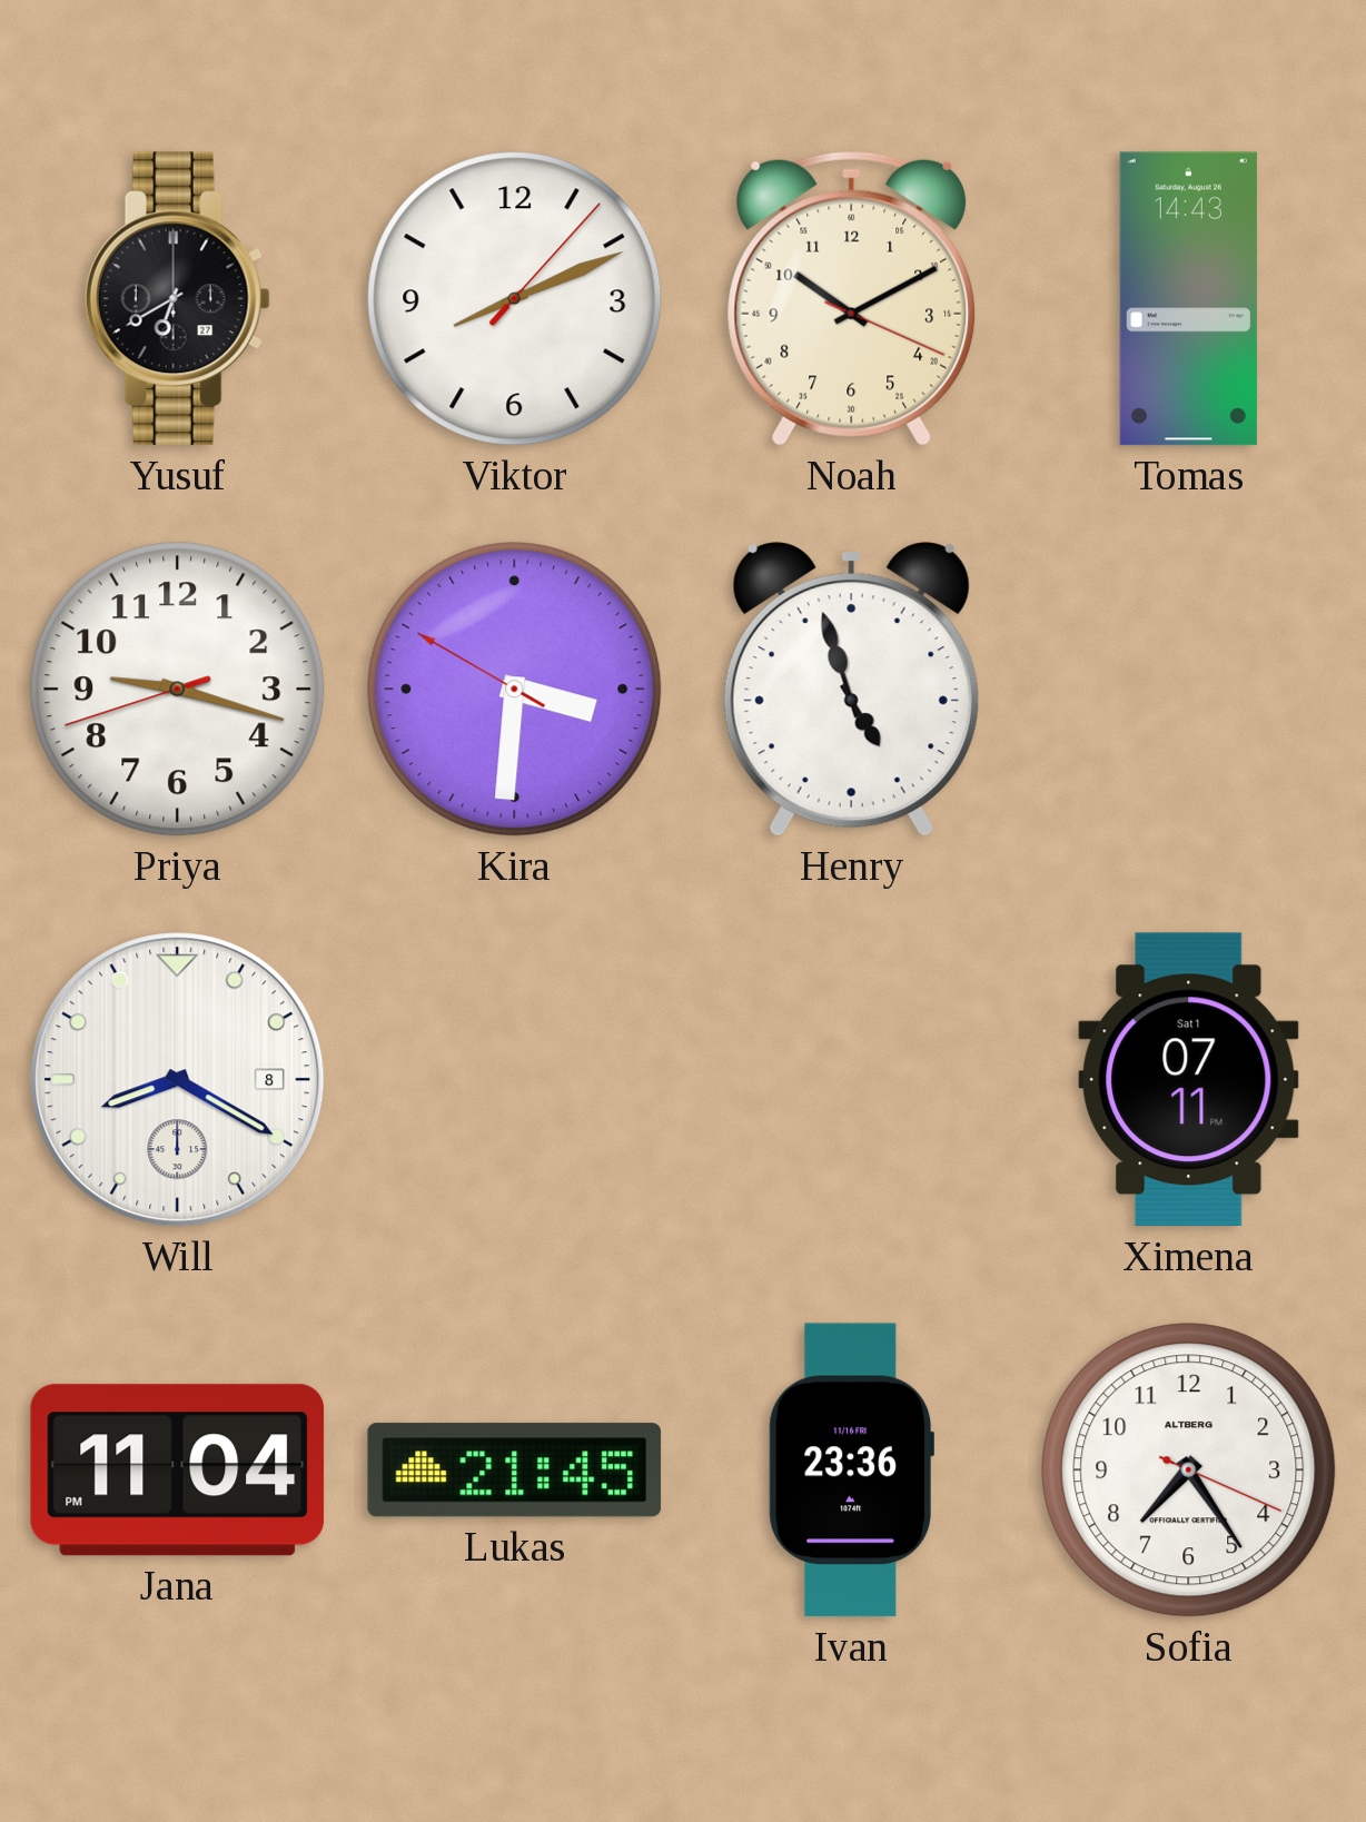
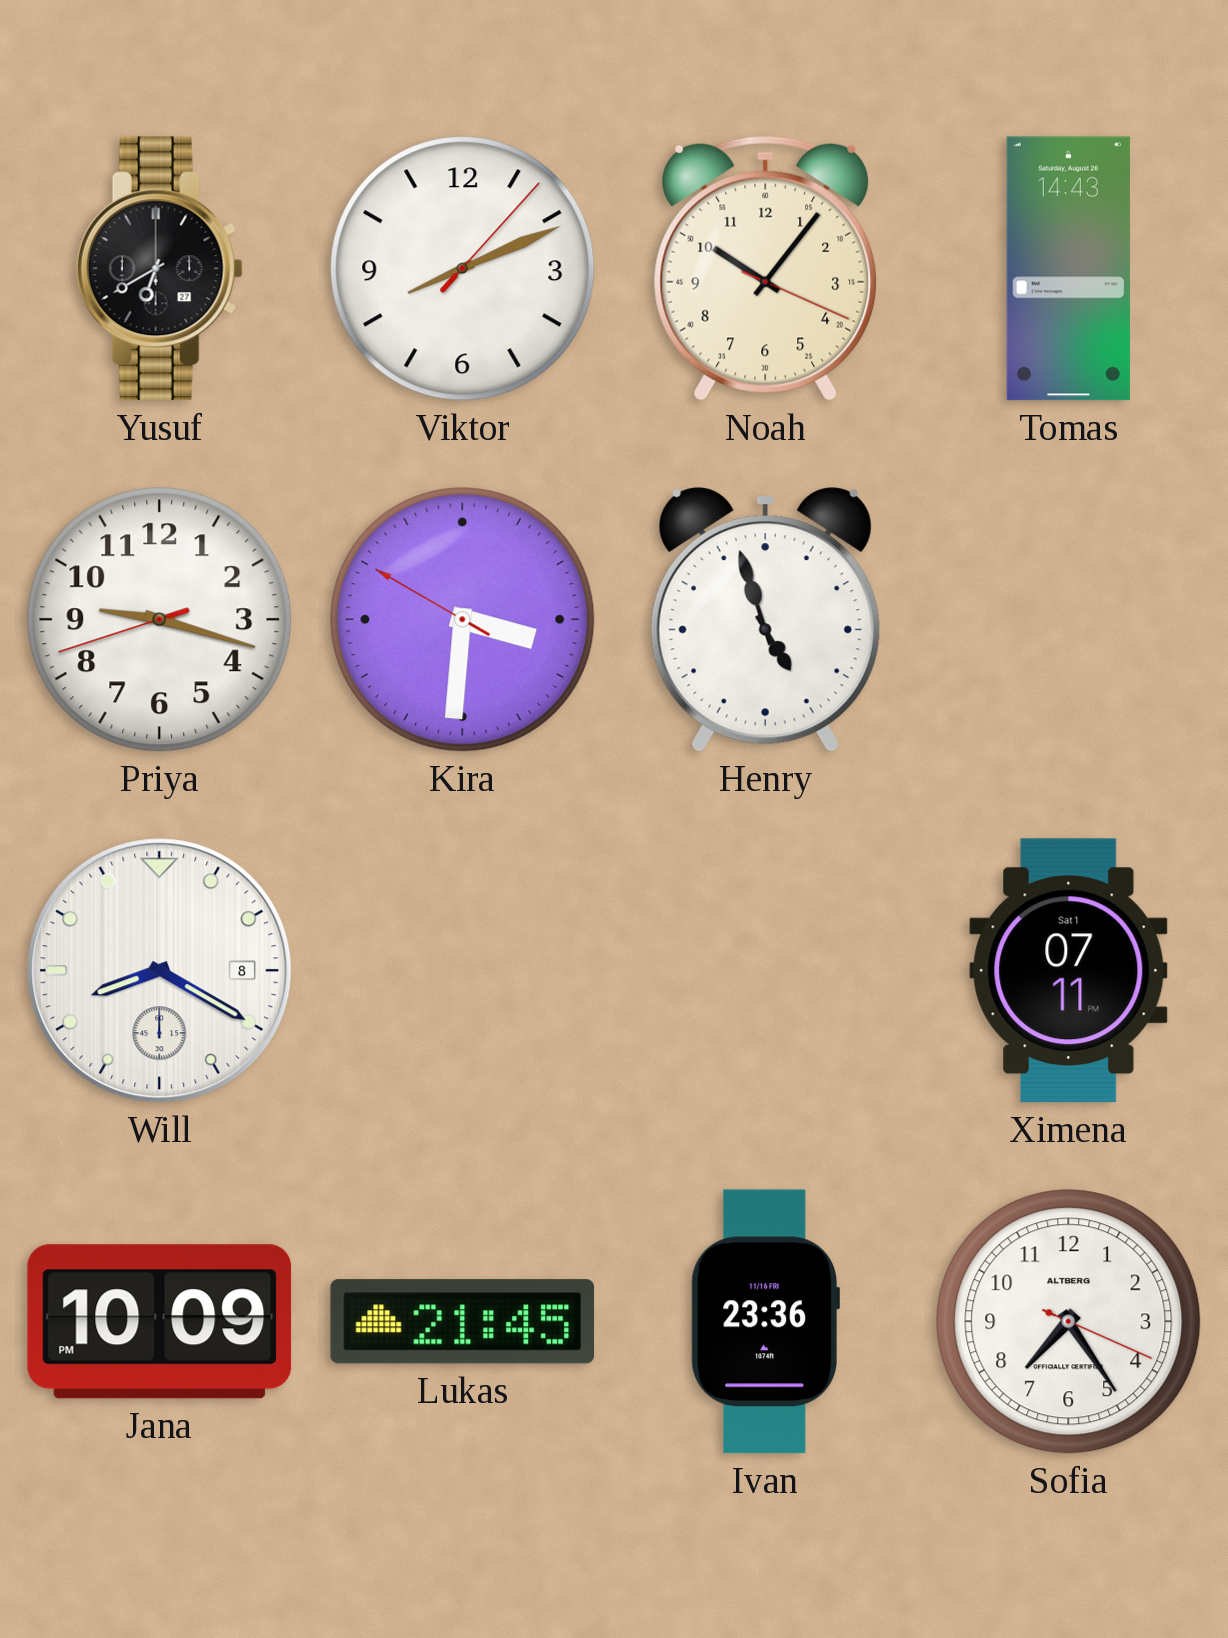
Noah: 10:10 -> 10:06 (766, 268)
Jana: 11:04 -> 10:09 (160, 1322)
